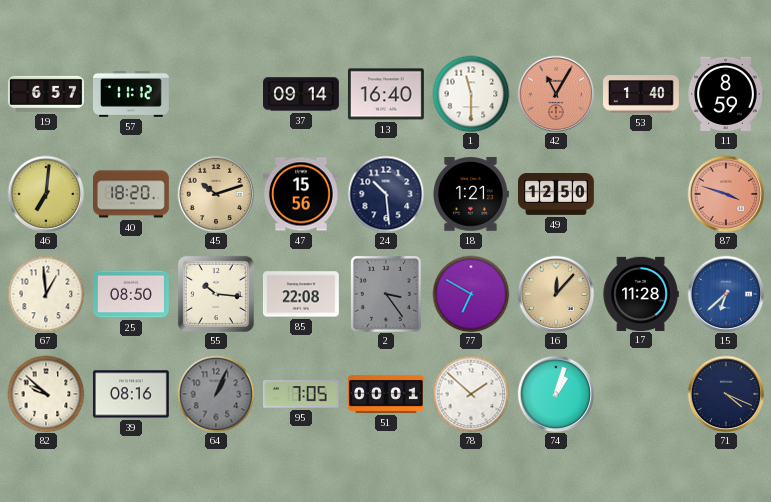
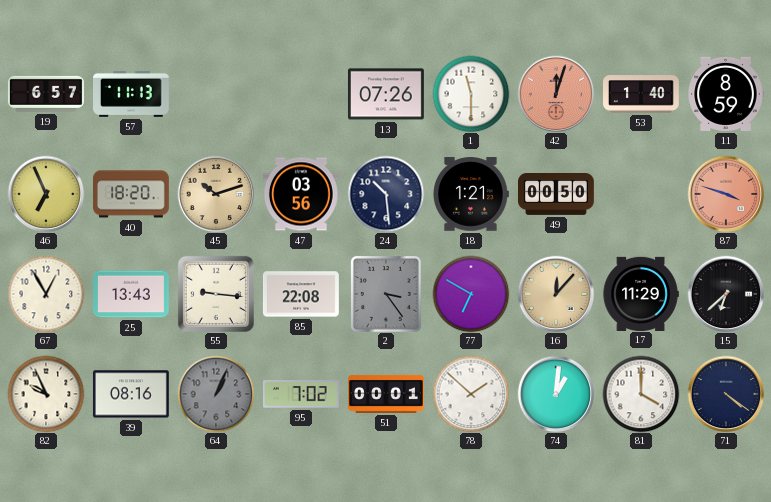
57: 11:12 -> 11:13 (132, 94)
37: 09:14 -> none (302, 94)
13: 16:40 -> 07:26 (386, 94)
42: 11:05 -> 12:03 (556, 94)
46: 7:01 -> 6:56 (46, 194)
47: 15:56 -> 03:56 (302, 194)
49: 12:50 -> 00:50 (557, 195)
67: 12:59 -> 12:55 (46, 294)
25: 08:50 -> 13:43 (132, 294)
55: 10:16 -> 9:16 (216, 294)
17: 11:28 -> 11:29 (641, 293)
15 dial: blue -> black (726, 294)
82: 9:52 -> 9:56 (46, 394)
95: 7:05 -> 7:02 (301, 394)
74: 1:03 -> 1:01 (556, 394)
81: none -> 4:00 (641, 394)
71: 4:19 -> 4:21 (726, 394)
